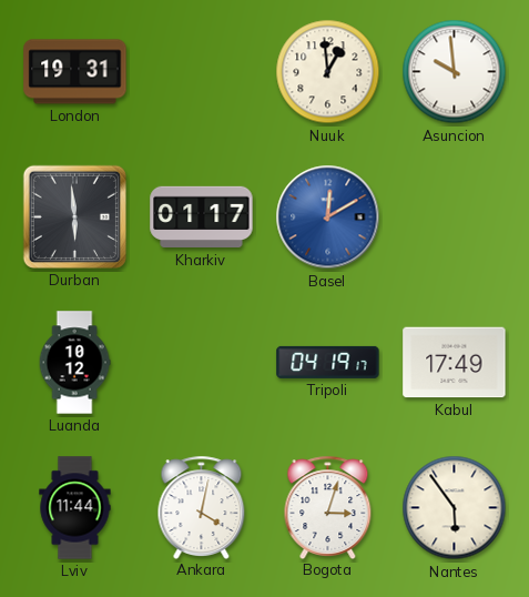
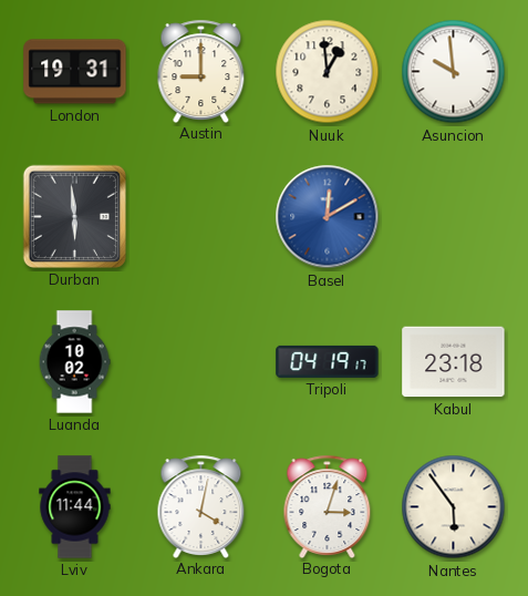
Austin: none -> 9:00 (201, 71)
Kharkiv: 01:17 -> none (202, 217)
Luanda: 10:12 -> 10:02 (74, 362)
Kabul: 17:49 -> 23:18 (454, 362)
